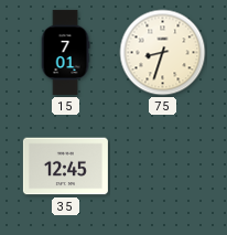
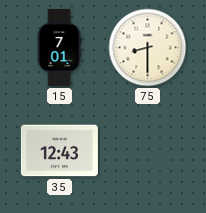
75: 8:33 -> 8:30 (148, 48)
35: 12:45 -> 12:43 (59, 151)
